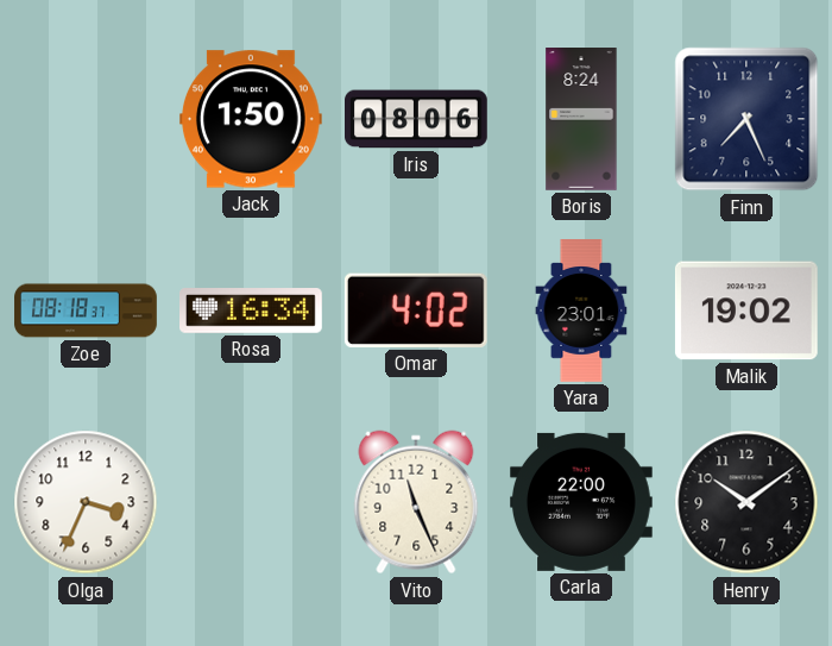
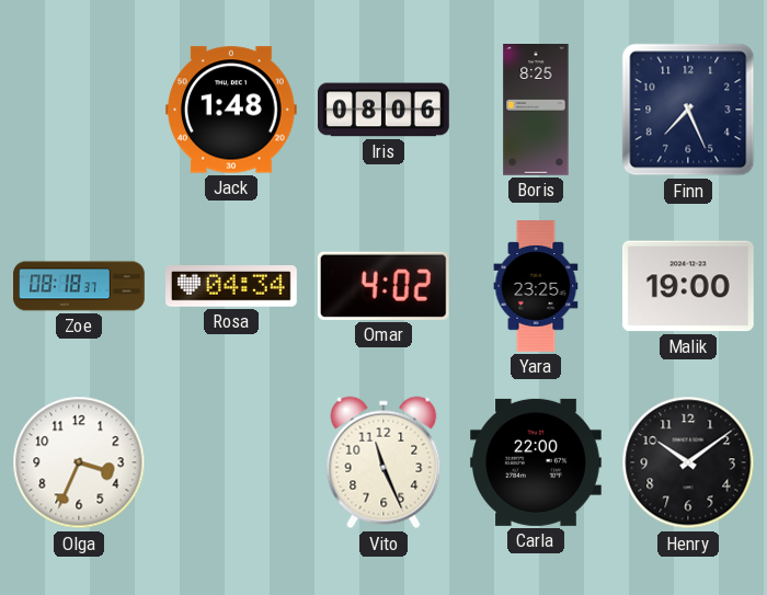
Jack: 1:50 -> 1:48 (231, 110)
Boris: 8:24 -> 8:25 (536, 111)
Rosa: 16:34 -> 04:34 (232, 286)
Yara: 23:01 -> 23:25 (536, 286)
Malik: 19:02 -> 19:00 (688, 286)
